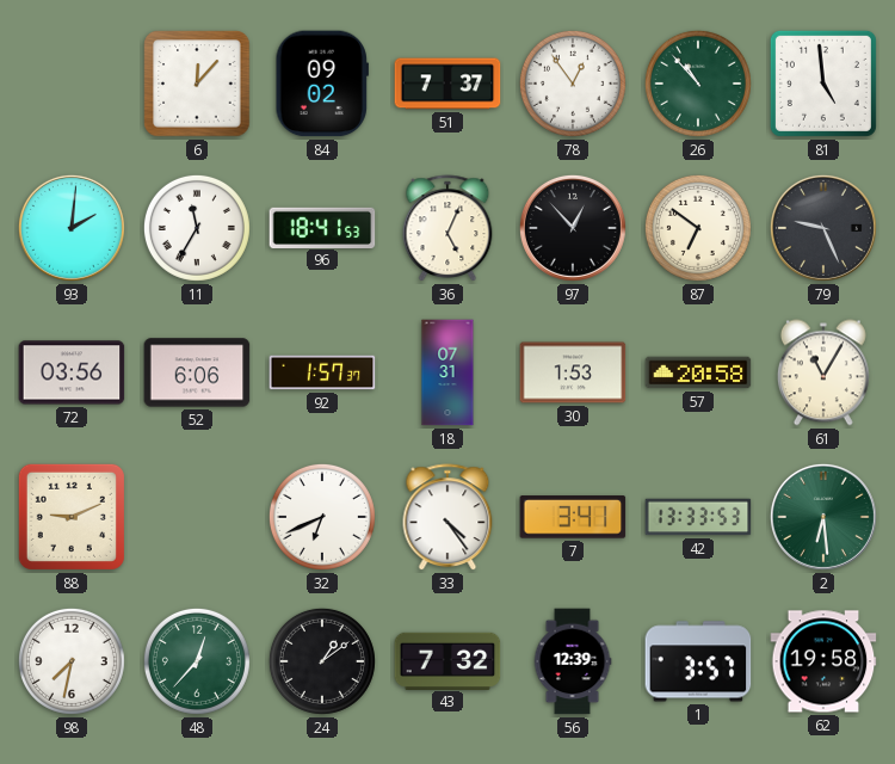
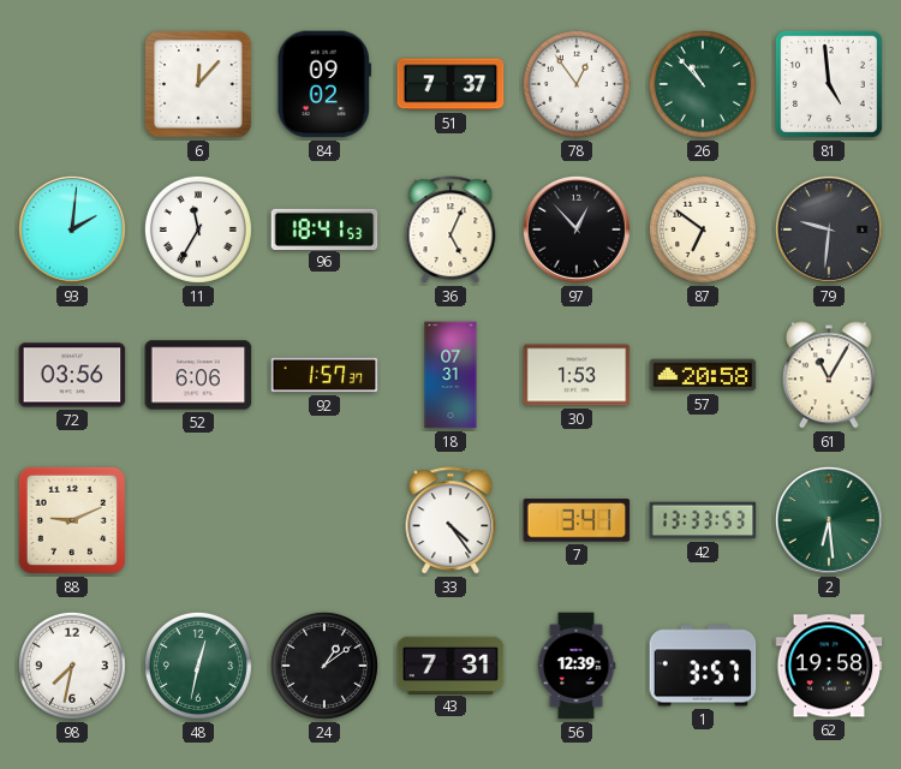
79: 9:26 -> 9:31 (829, 229)
32: 6:41 -> none (322, 517)
48: 12:37 -> 12:32 (198, 666)
43: 7:32 -> 7:31 (450, 664)
